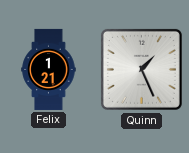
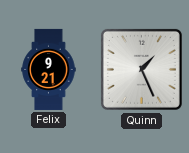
Felix: 1:21 -> 9:21 (49, 69)
